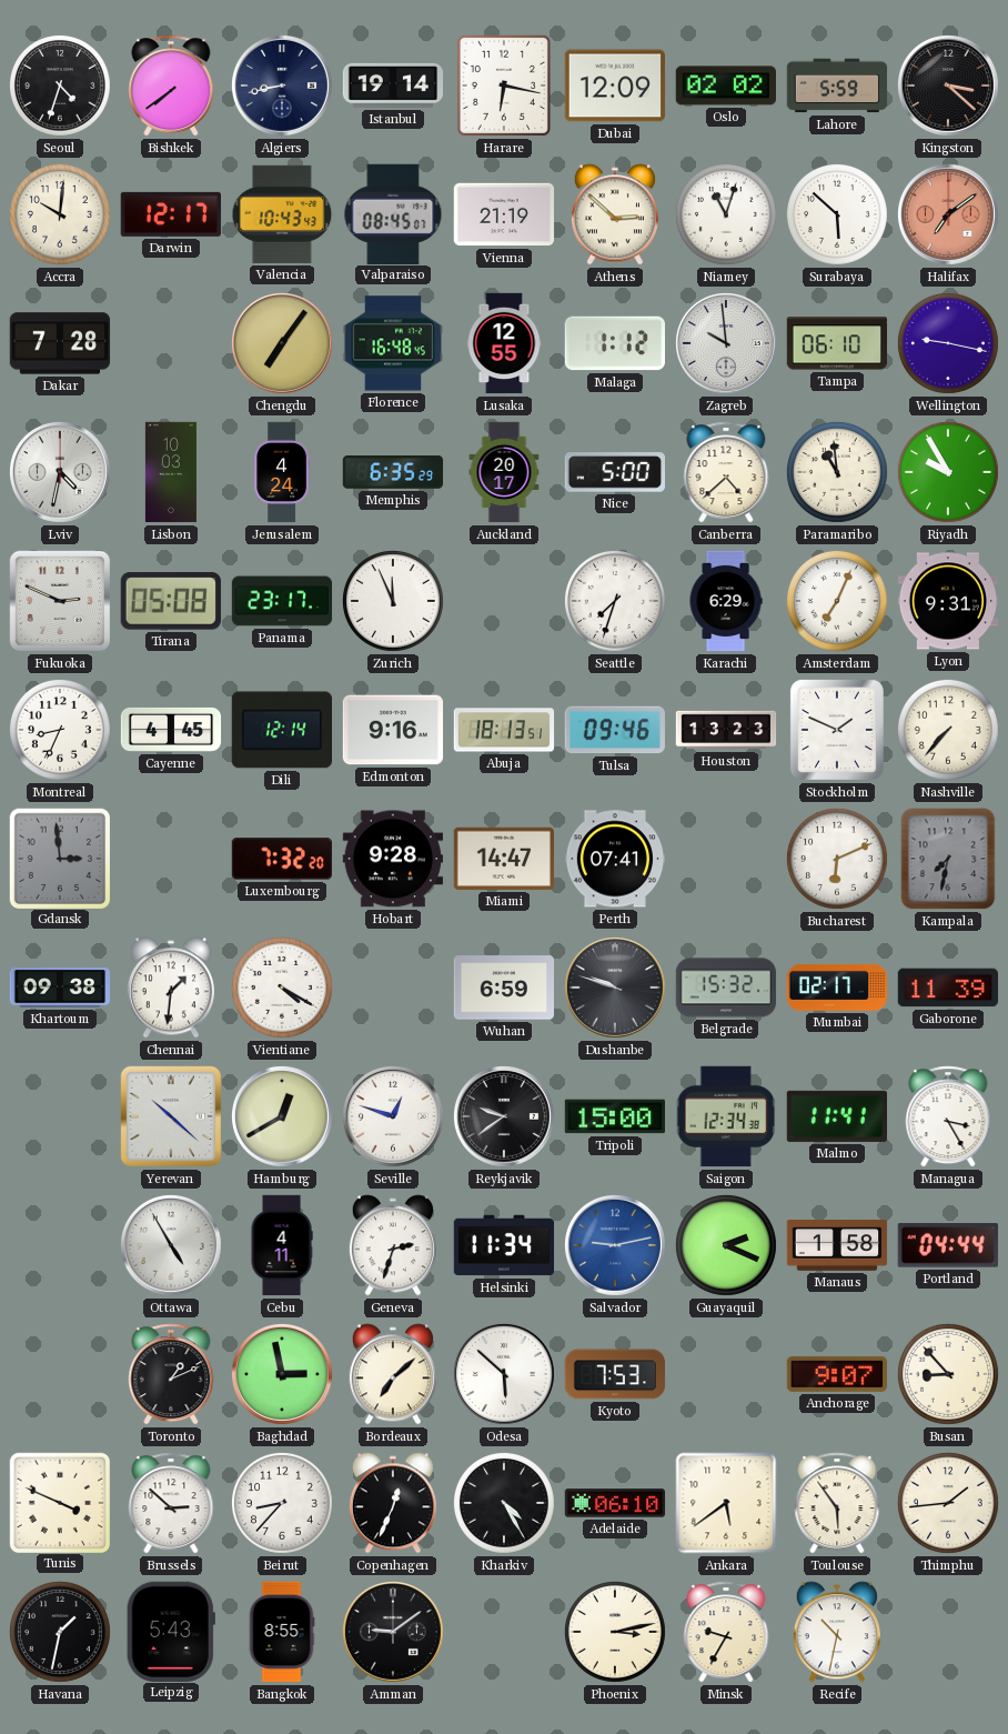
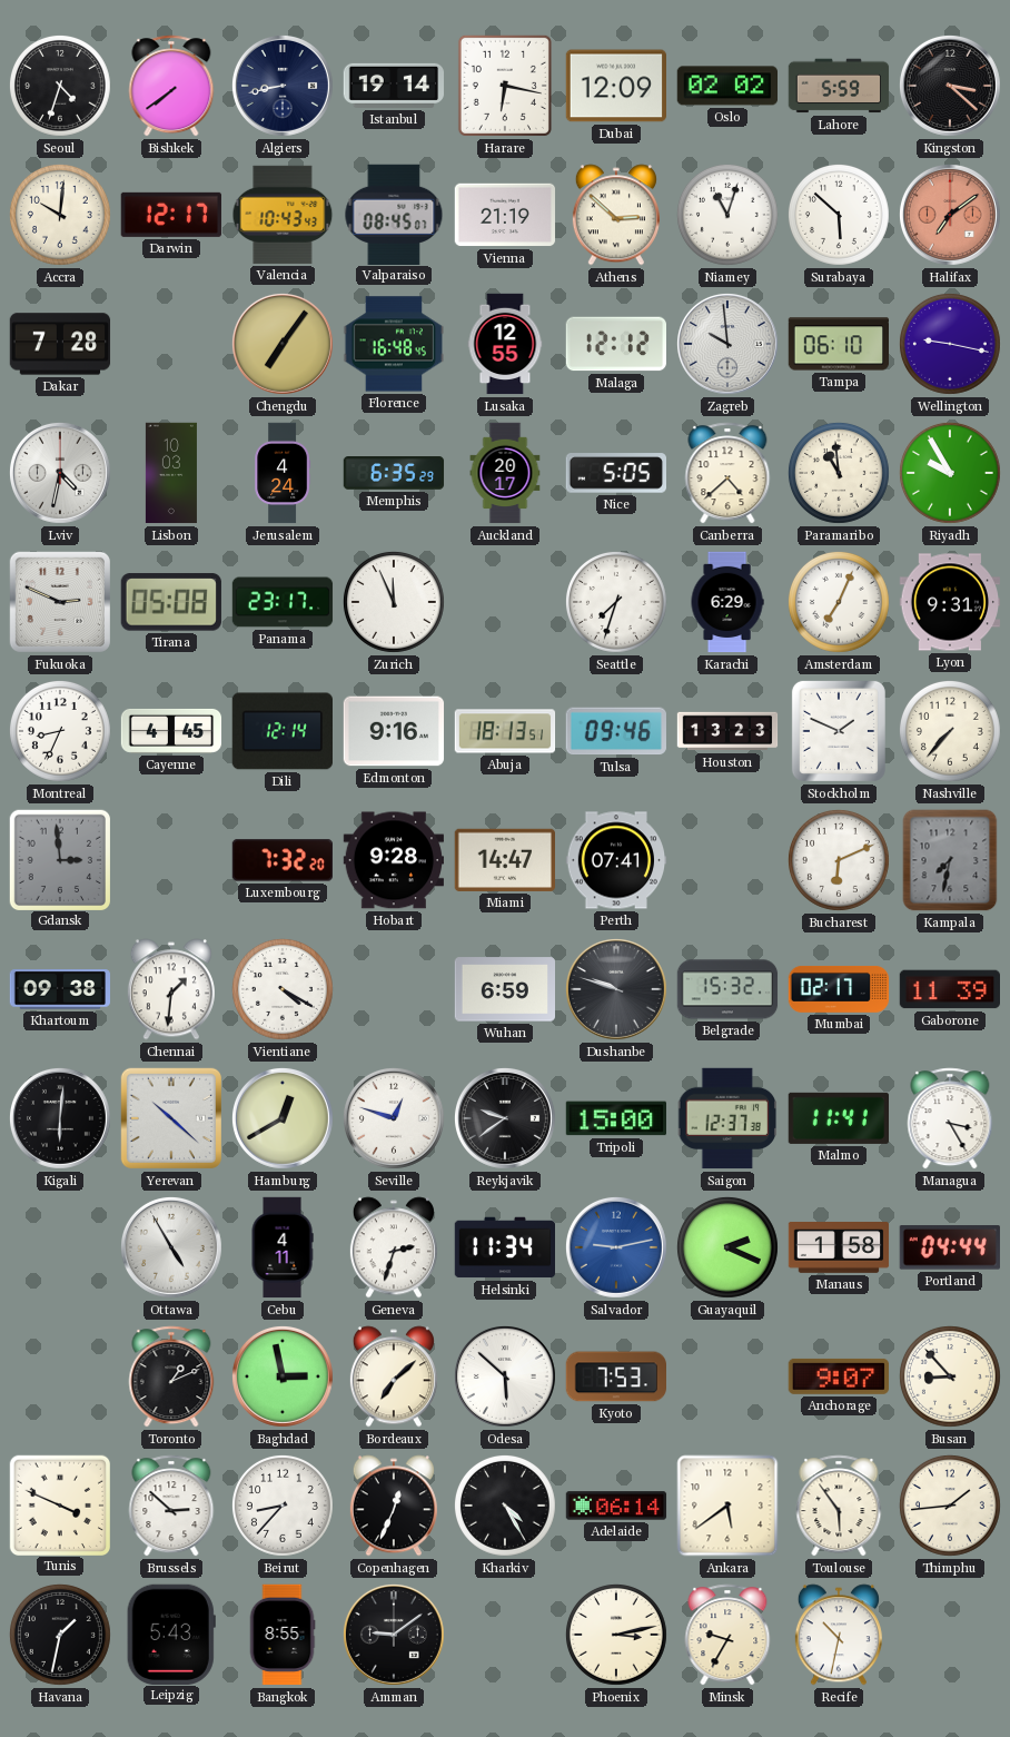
Malaga: 1:12 -> 12:12 (615, 344)
Nice: 5:00 -> 5:05 (615, 473)
Kigali: none -> 6:01 (60, 1118)
Saigon: 12:34 -> 12:37 (727, 1118)
Adelaide: 06:10 -> 06:14 (616, 1506)
